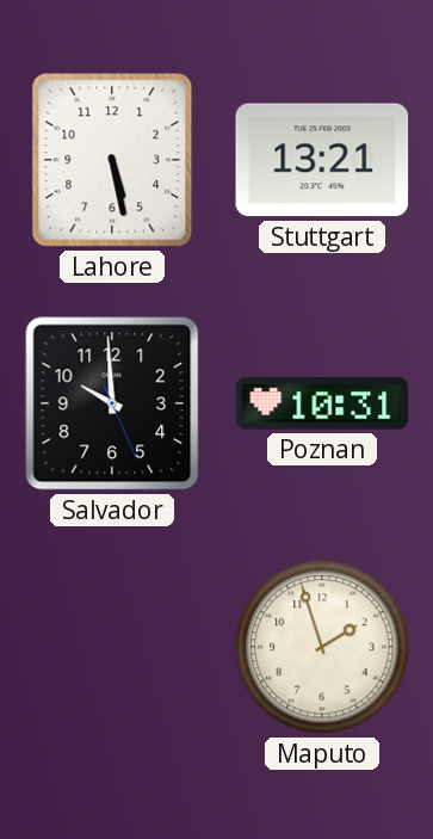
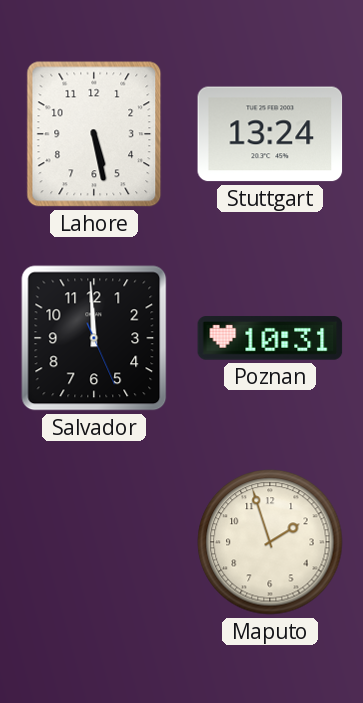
Stuttgart: 13:21 -> 13:24 (270, 134)
Salvador: 9:59 -> 11:59 (94, 338)
